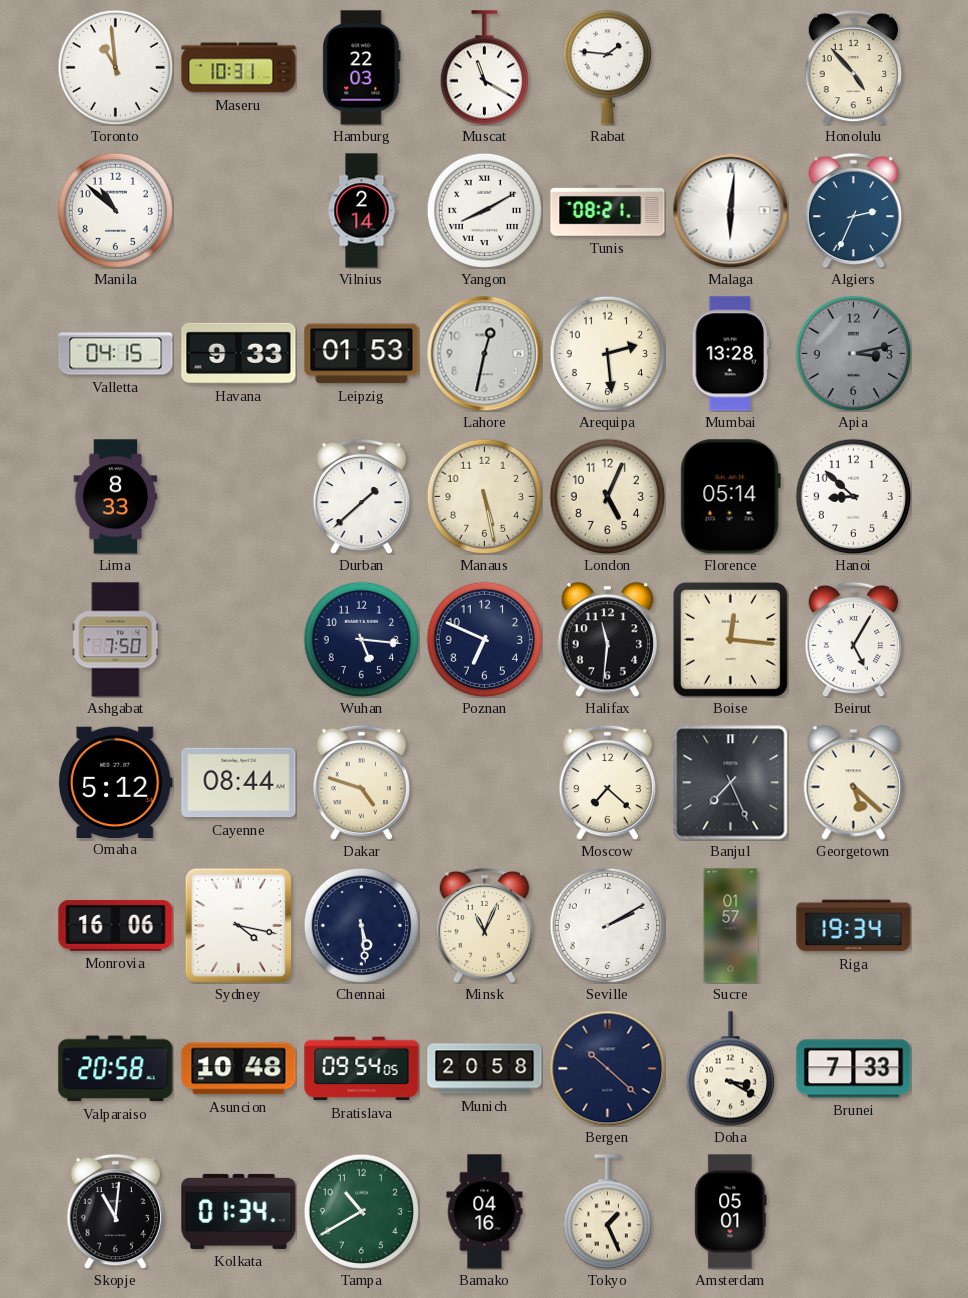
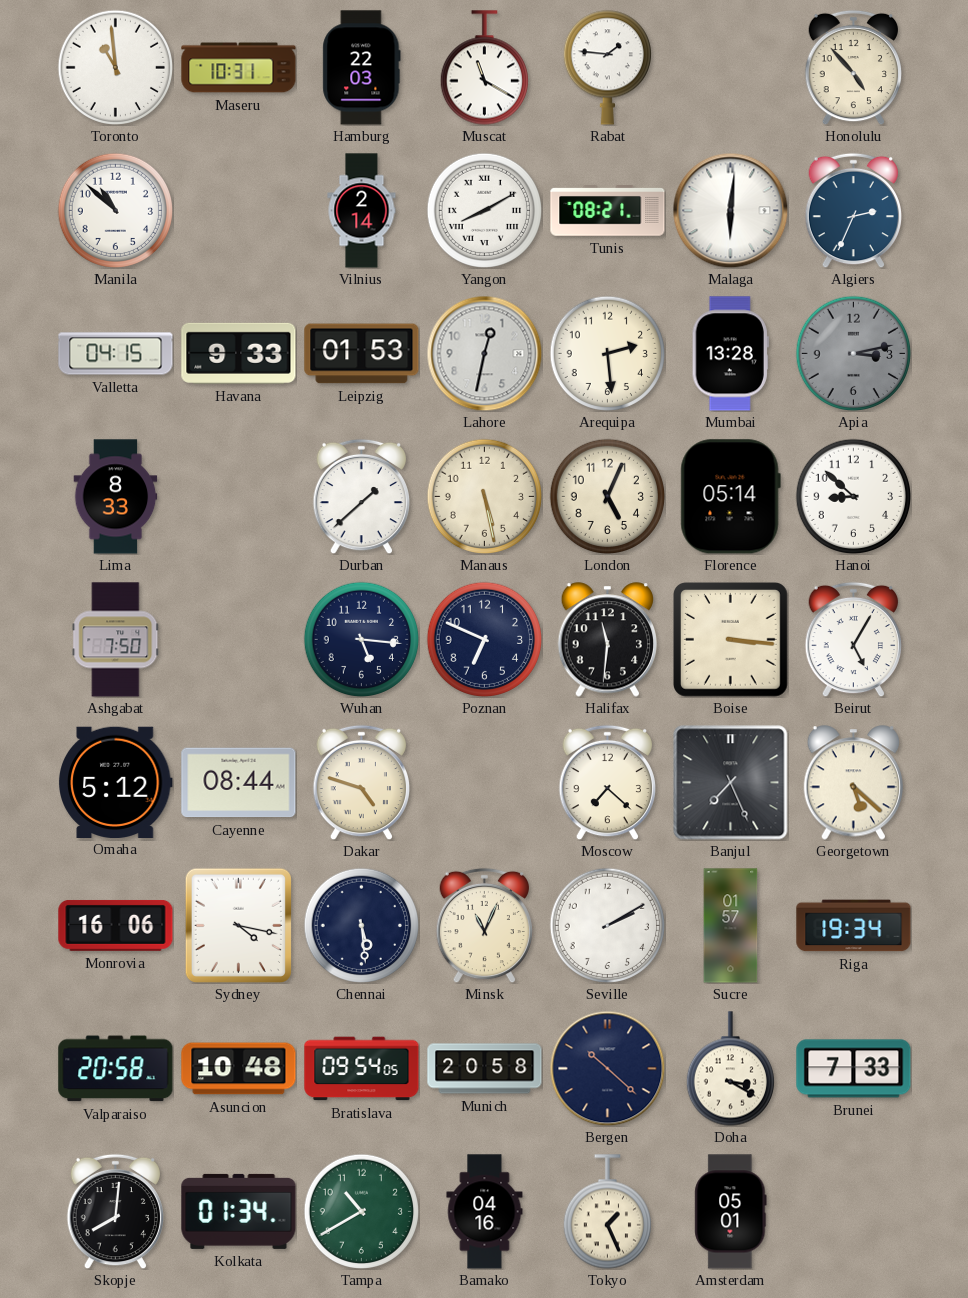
Boise: 12:16 -> 3:16 (731, 640)
Skopje: 11:01 -> 8:01 (115, 1211)
